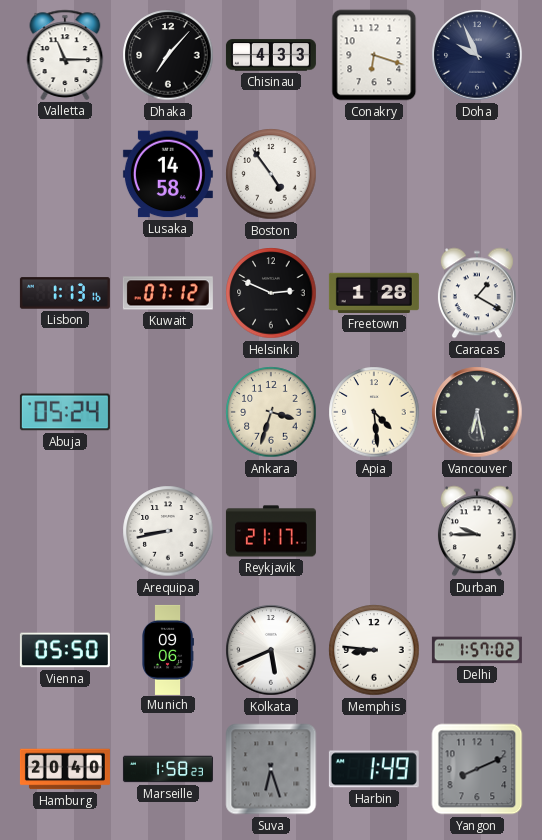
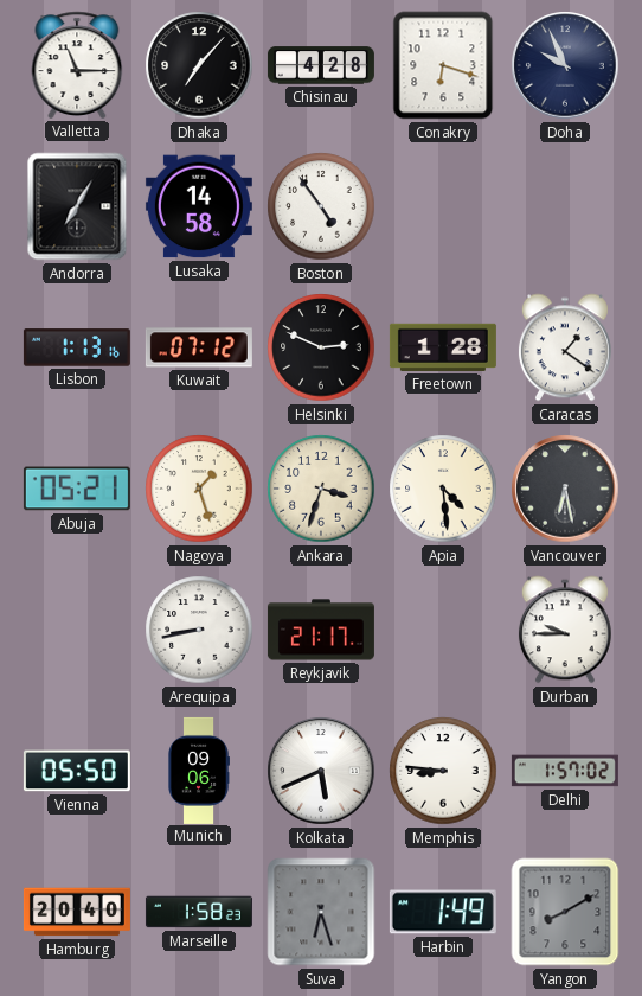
Chisinau: 4:33 -> 4:28 (321, 65)
Andorra: none -> 7:05 (77, 206)
Caracas: 1:20 -> 1:21 (565, 347)
Abuja: 05:24 -> 05:21 (77, 489)
Nagoya: none -> 1:27 (199, 489)
Yangon: 8:11 -> 8:10 (565, 912)
